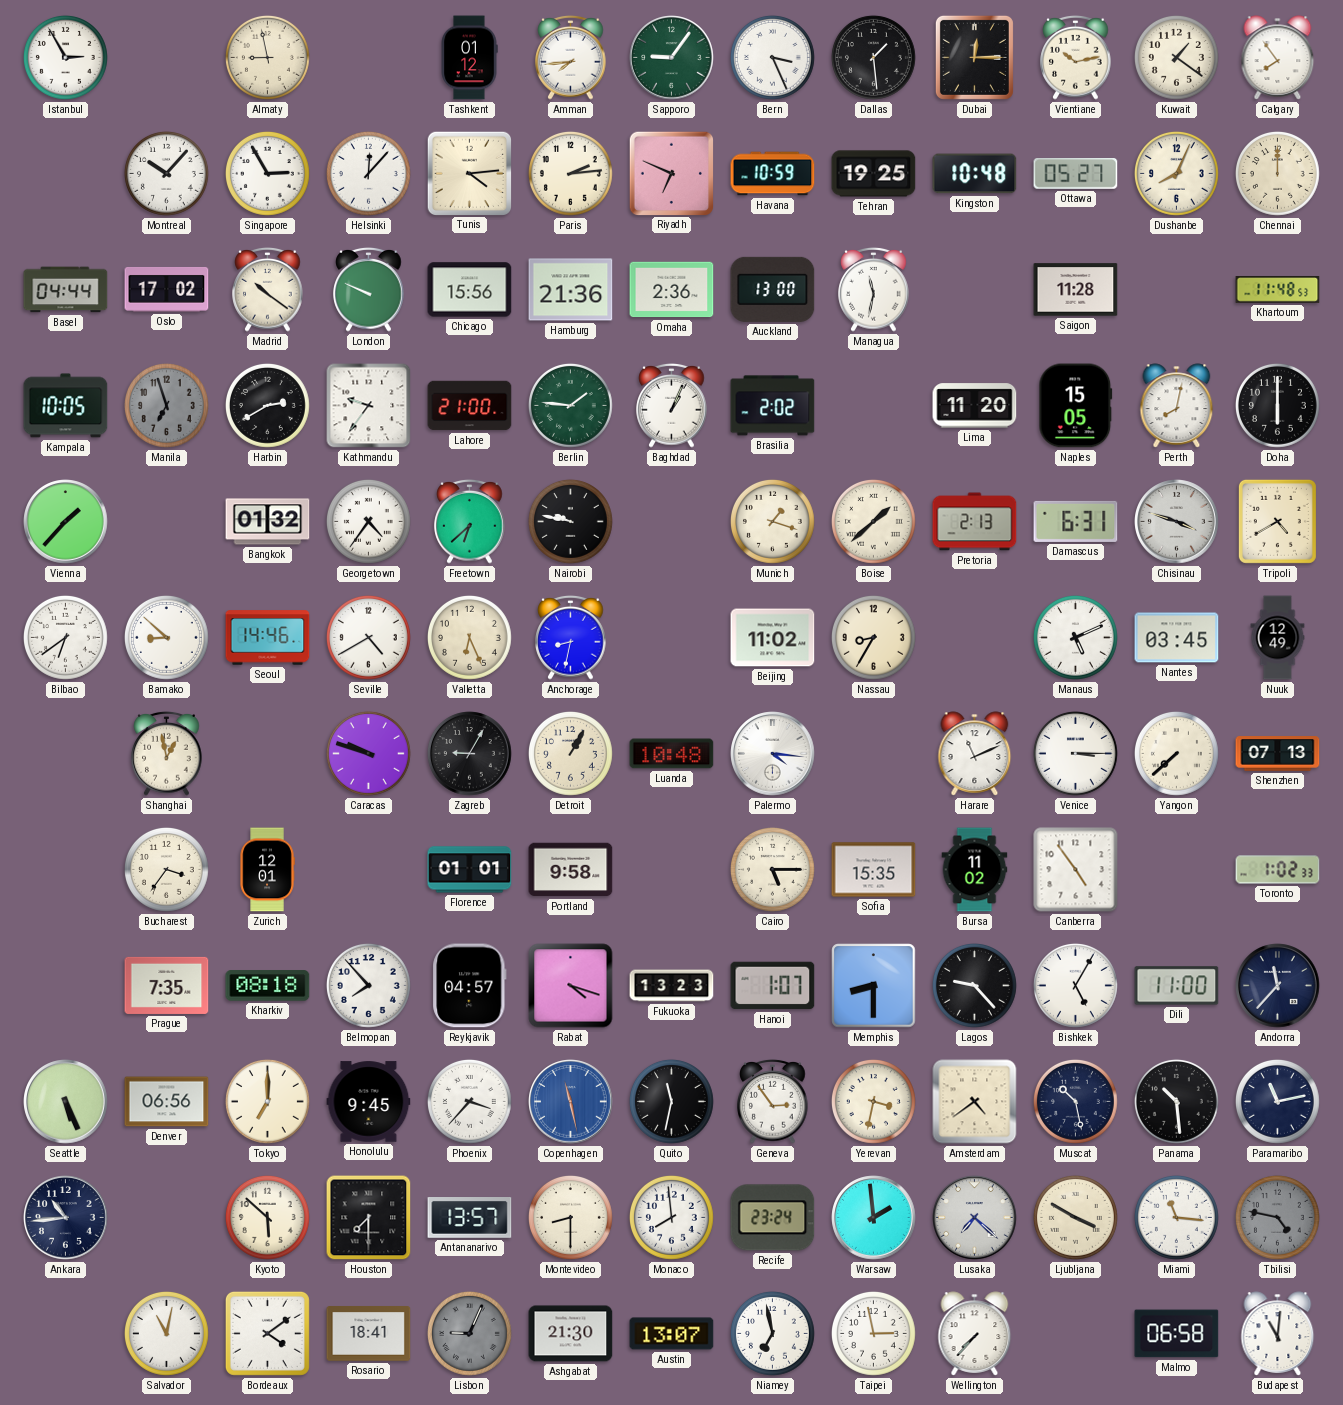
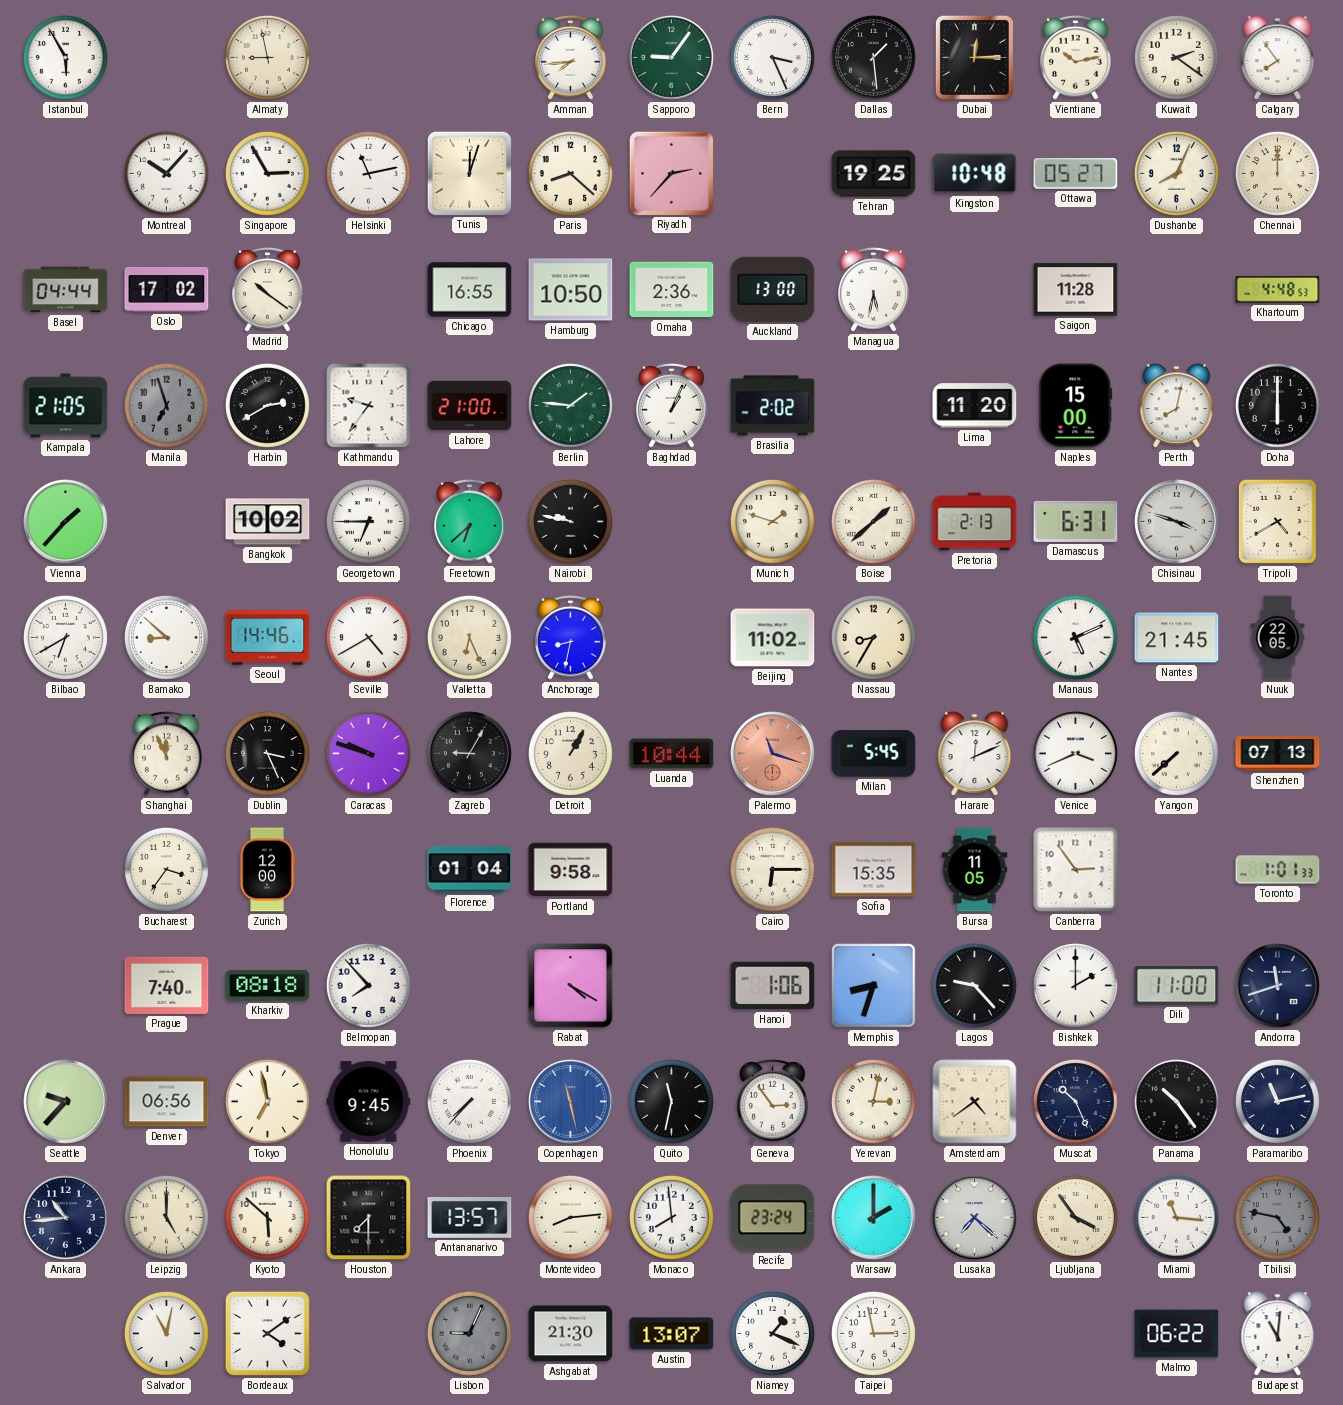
Istanbul: 2:55 -> 5:55 (65, 57)
Tashkent: 01:12 -> none (469, 58)
Kuwait: 1:21 -> 2:21 (1176, 57)
Helsinki: 12:07 -> 11:13 (368, 173)
Tunis: 4:14 -> 12:03 (469, 173)
Paris: 2:14 -> 8:22 (570, 173)
Riyadh: 6:49 -> 2:37 (671, 173)
Havana: 10:59 -> none (773, 174)
London: 9:49 -> none (369, 290)
Chicago: 15:56 -> 16:55 (470, 290)
Hamburg: 21:36 -> 10:50 (571, 290)
Managua: 11:32 -> 5:32 (874, 290)
Khartoum: 11:48 -> 4:48 (1278, 290)
Kampala: 10:05 -> 21:05 (66, 406)
Naples: 15:05 -> 15:00 (1076, 406)
Bangkok: 01:32 -> 10:02 (268, 522)
Georgetown: 4:36 -> 6:45 (368, 521)
Munich: 1:18 -> 1:48 (772, 521)
Bilbao: 6:39 -> 6:40 (65, 637)
Nantes: 03:45 -> 21:45 (1177, 638)
Nuuk: 12:49 -> 22:05 (1278, 638)
Shanghai: 12:58 -> 11:56 (167, 754)
Dublin: none -> 3:26 (267, 753)
Luanda: 10:48 -> 10:44 (672, 754)
Palermo: 4:16 -> 11:18 (773, 754)
Palermo dial: white -> salmon (773, 754)
Milan: none -> 5:45 (874, 754)
Harare: 11:11 -> 12:11 (975, 754)
Venice: 3:15 -> 3:41 (1075, 753)
Zurich: 12:01 -> 12:00 (267, 870)
Florence: 01:01 -> 01:04 (470, 870)
Cairo: 5:15 -> 6:15 (772, 869)
Bursa: 11:02 -> 11:05 (975, 870)
Canberra: 4:54 -> 2:54 (1076, 870)
Toronto: 1:02 -> 1:01 (1278, 870)
Prague: 7:35 -> 7:40 (167, 985)
Reykjavik: 04:57 -> none (470, 986)
Rabat: 4:18 -> 4:20 (571, 986)
Fukuoka: 13:23 -> none (672, 986)
Hanoi: 1:07 -> 1:06 (773, 986)
Memphis: 8:30 -> 8:33 (874, 986)
Bishkek: 5:05 -> 2:00 (1075, 985)
Andorra: 11:37 -> 11:42 (1278, 986)
Seattle: 5:26 -> 9:37 (66, 1102)
Tokyo: 7:00 -> 6:58 (267, 1101)
Phoenix: 3:37 -> 7:37 (469, 1101)
Yerevan: 3:32 -> 3:02 (873, 1101)
Muscat: 10:28 -> 10:26 (1075, 1101)
Panama: 10:29 -> 10:24 (1176, 1101)
Leipzig: none -> 5:00 (166, 1217)
Montevideo: 8:30 -> 8:14 (570, 1217)
Warsaw: 1:59 -> 2:00 (874, 1218)
Ljubljana: 3:50 -> 3:54 (1075, 1217)
Rosario: 18:41 -> none (369, 1334)
Niamey: 6:58 -> 1:19 (772, 1333)
Wellington: 7:37 -> none (975, 1334)
Malmo: 06:58 -> 06:22 (1177, 1334)
